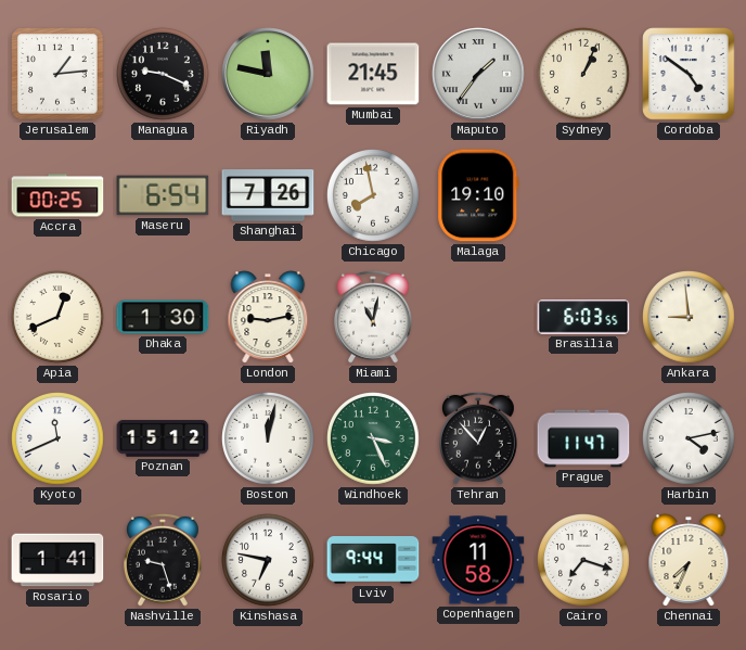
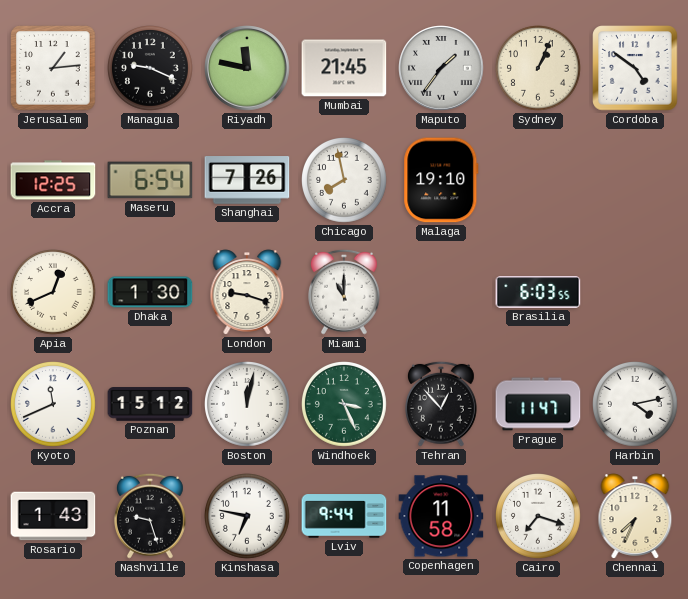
Accra: 00:25 -> 12:25 (53, 180)
London: 9:13 -> 9:18 (247, 292)
Miami: 11:02 -> 11:00 (345, 292)
Ankara: 8:59 -> none (690, 318)
Rosario: 1:41 -> 1:43 (53, 516)
